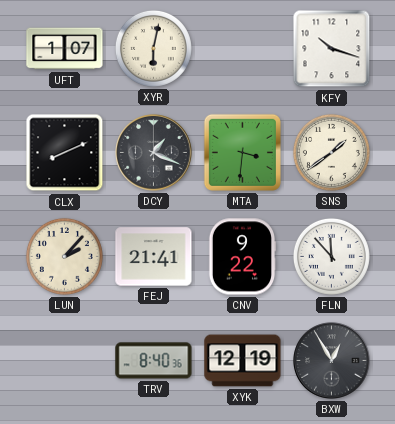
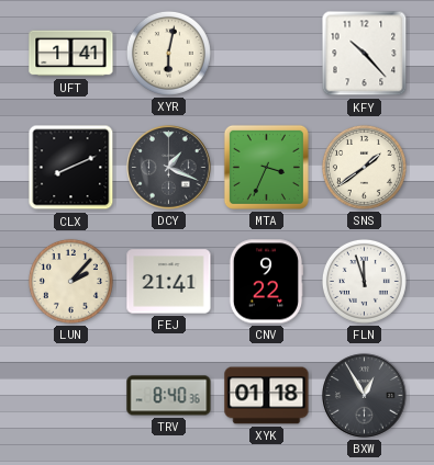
UFT: 1:07 -> 1:41 (71, 54)
KFY: 10:18 -> 10:23 (365, 54)
MTA: 3:31 -> 3:34 (266, 167)
FLN: 11:53 -> 11:57 (364, 281)
XYK: 12:19 -> 01:18 (267, 396)
